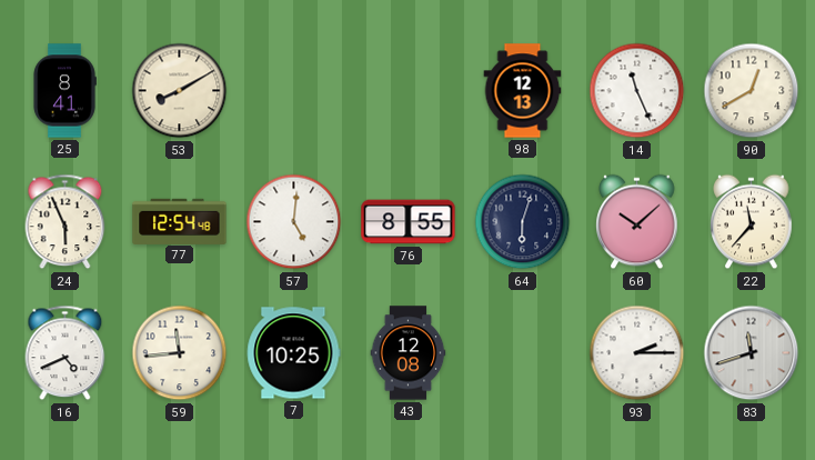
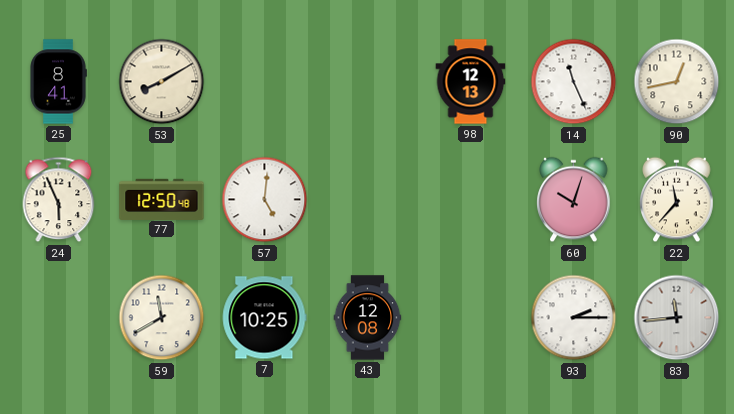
90: 12:40 -> 12:43 (677, 82)
77: 12:54 -> 12:50 (162, 199)
76: 8:55 -> none (409, 222)
64: 6:03 -> none (523, 222)
60: 10:08 -> 10:03 (574, 200)
16: 4:41 -> none (66, 353)
59: 11:44 -> 11:40 (162, 318)
83: 11:42 -> 11:44 (677, 318)
